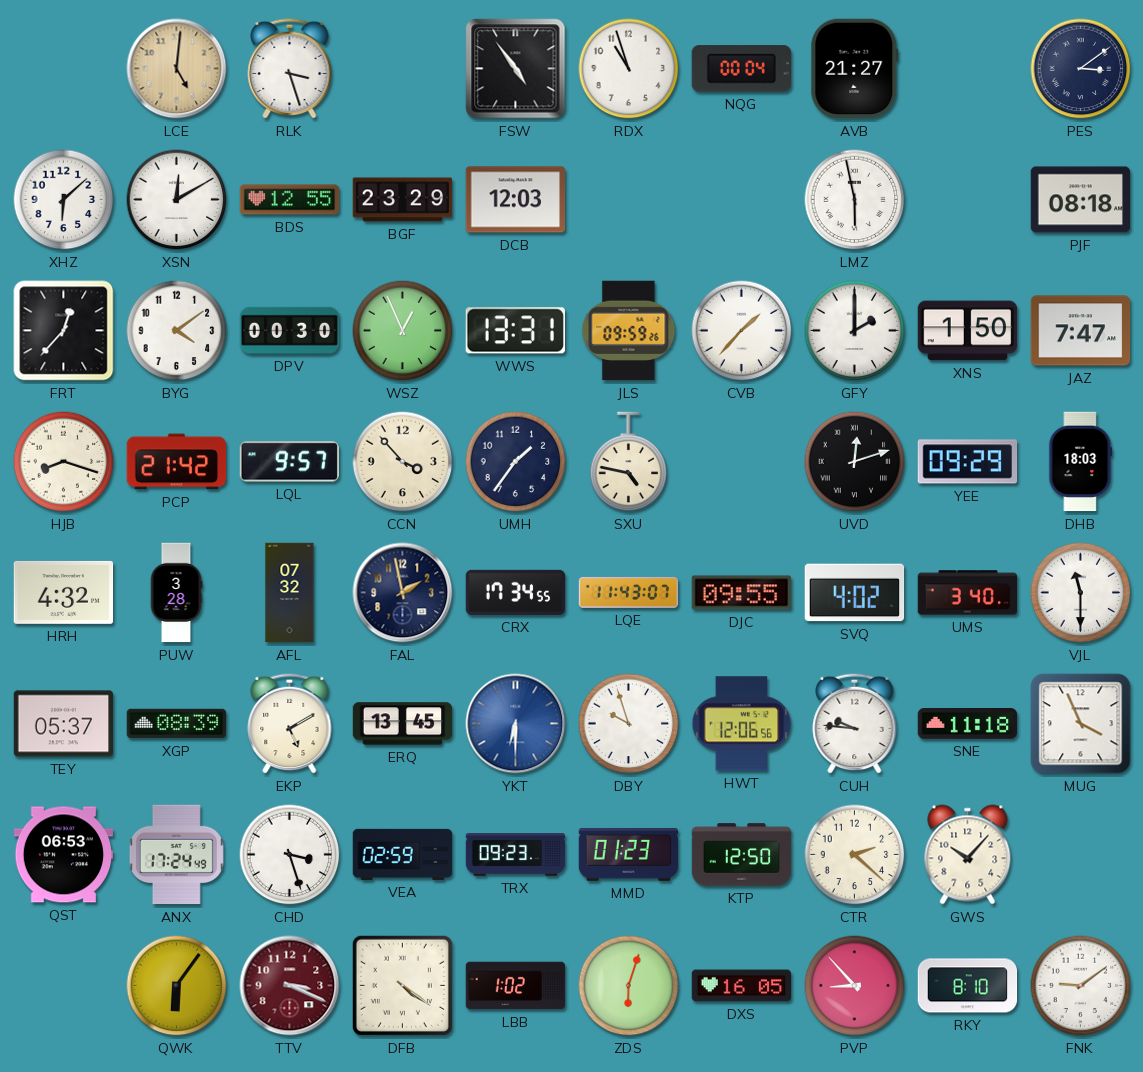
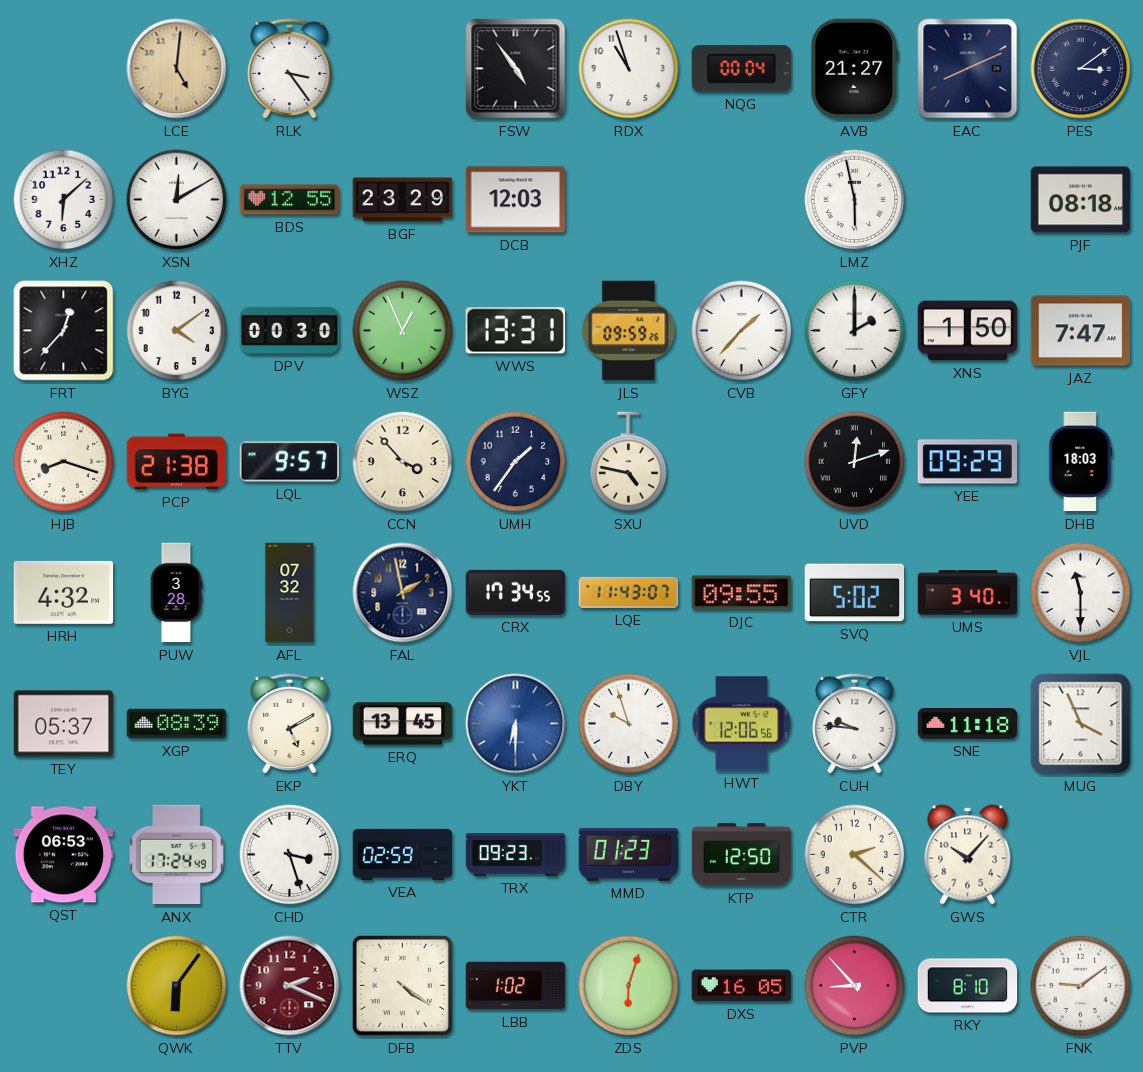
RLK: 3:27 -> 3:24 (290, 68)
EAC: none -> 8:11 (968, 69)
PCP: 21:42 -> 21:38 (177, 462)
SVQ: 4:02 -> 5:02 (855, 593)
TTV: 3:19 -> 2:19 (290, 986)
